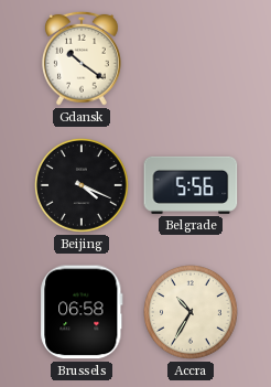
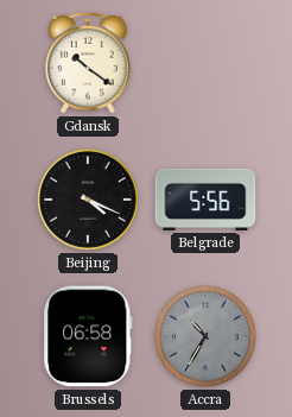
Accra dial: cream -> grey (207, 337)
